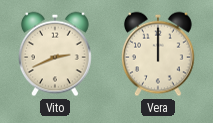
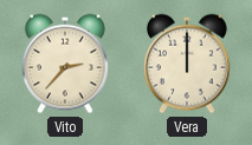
Vito: 2:41 -> 2:37 (66, 64)
